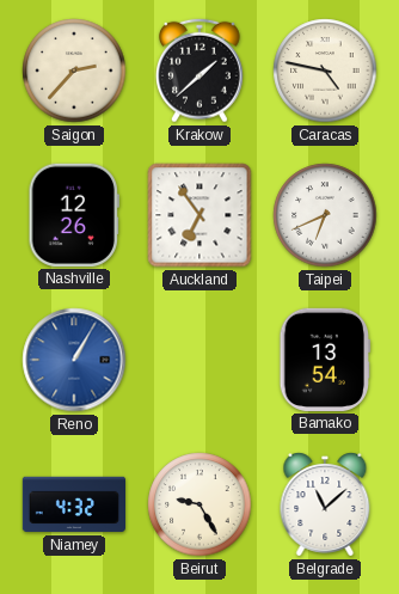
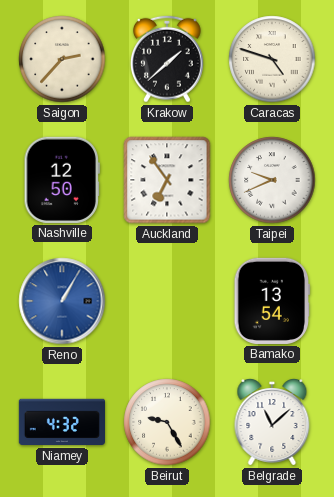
Caracas: 4:47 -> 4:48 (272, 59)
Nashville: 12:26 -> 12:50 (62, 180)
Taipei: 6:41 -> 9:41 (272, 180)
